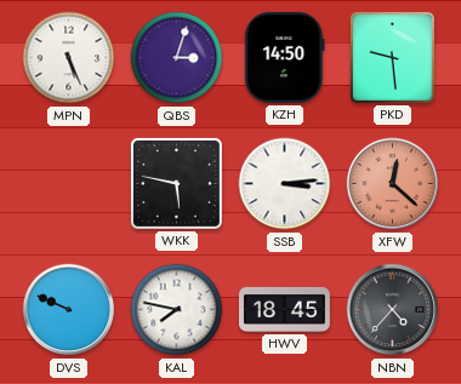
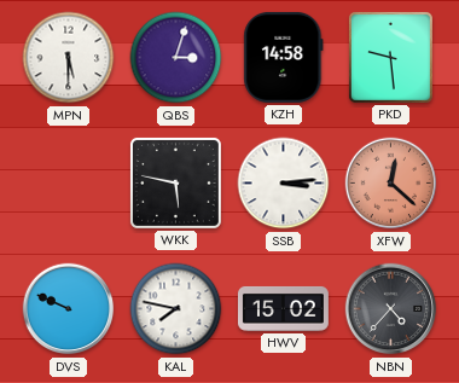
MPN: 5:26 -> 5:30 (69, 58)
KZH: 14:50 -> 14:58 (284, 57)
HWV: 18:45 -> 15:02 (283, 308)
